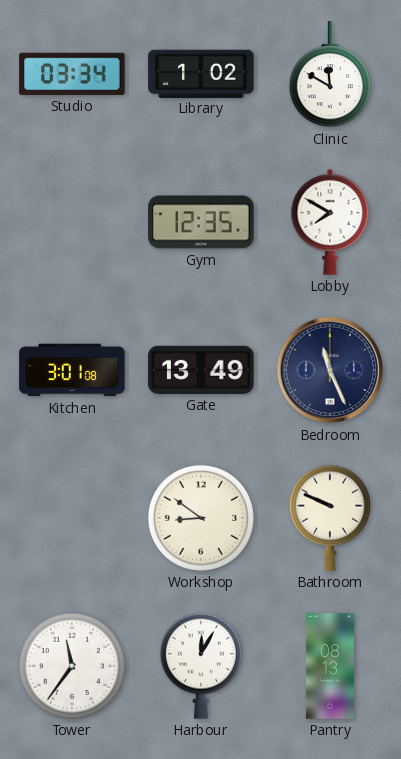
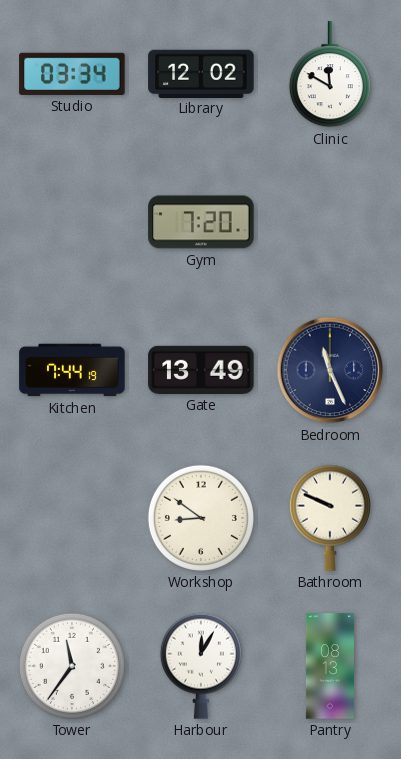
Library: 1:02 -> 12:02 (201, 73)
Gym: 12:35 -> 7:20 (201, 222)
Lobby: 7:50 -> none (330, 222)
Kitchen: 3:01 -> 7:44 (72, 370)
